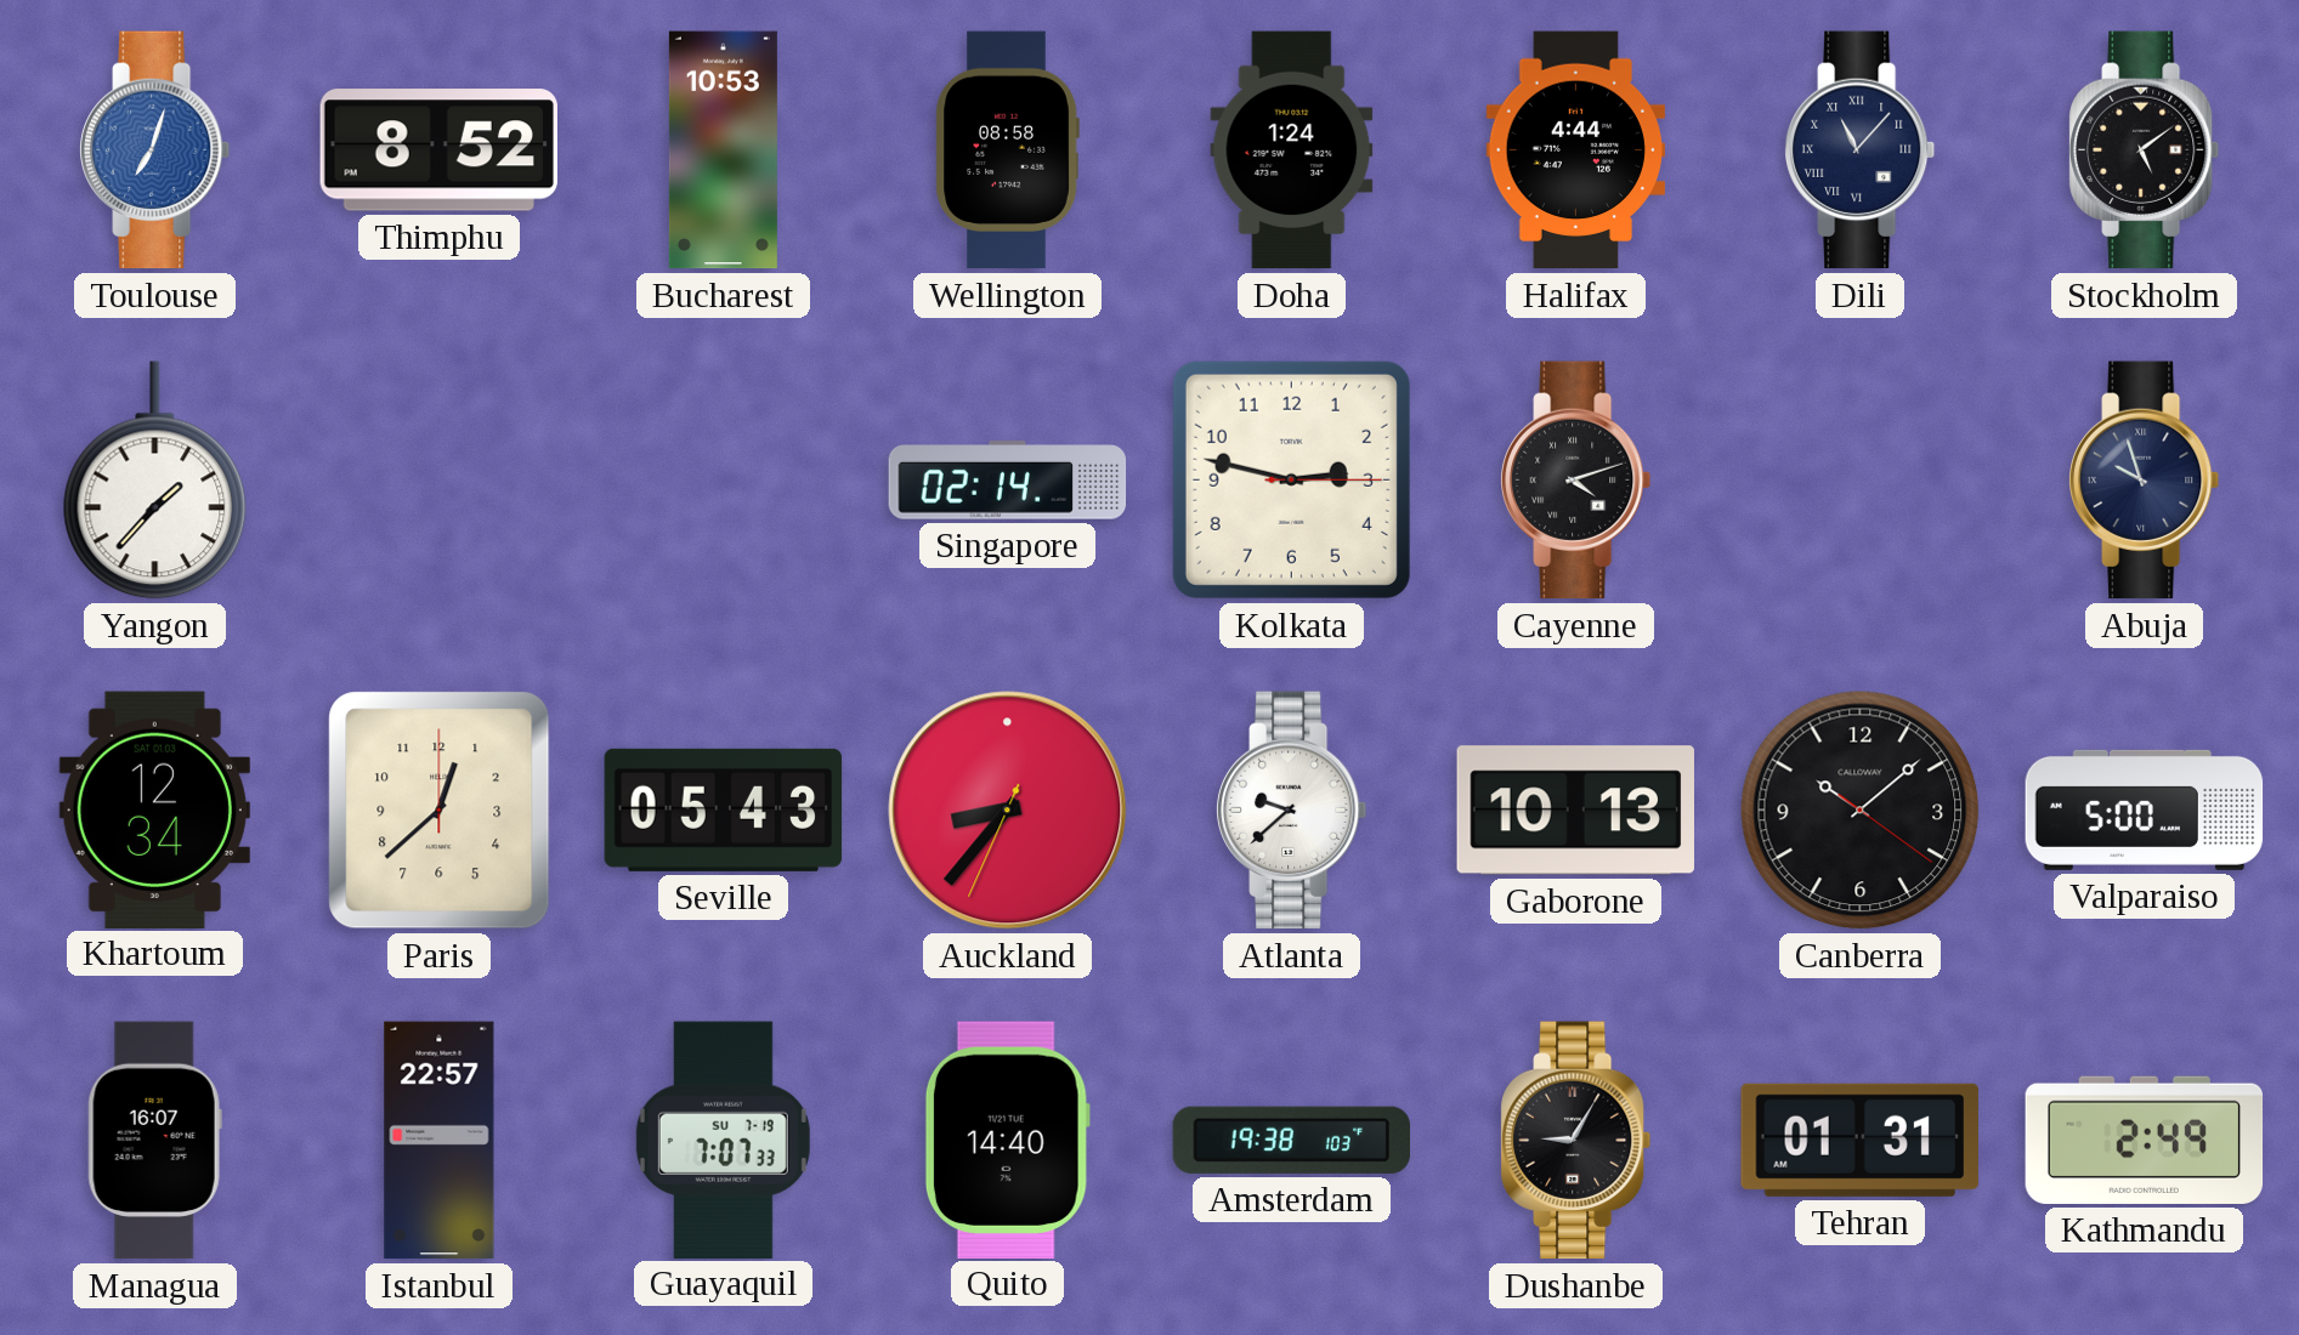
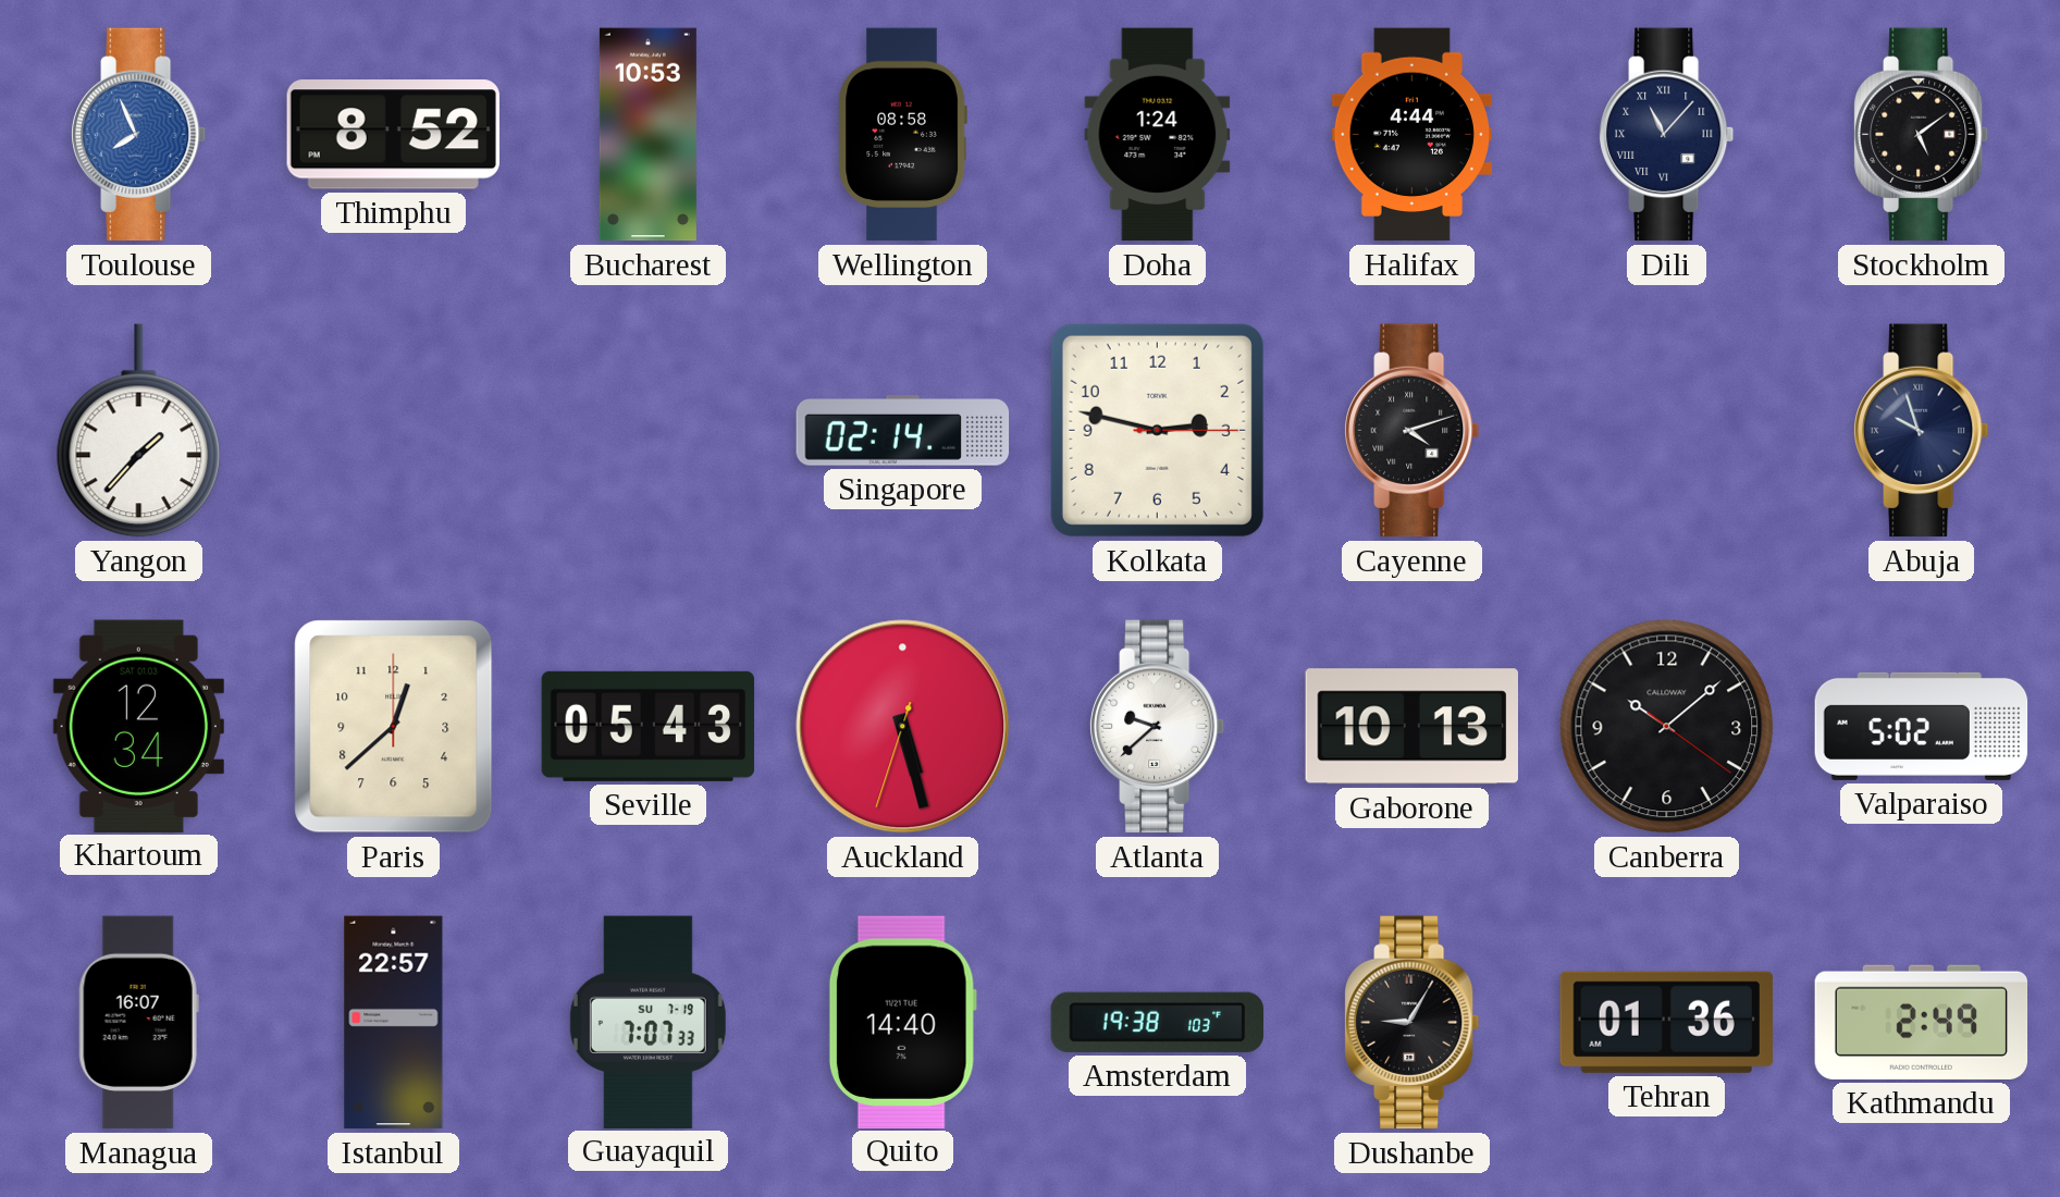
Toulouse: 7:03 -> 7:56 (139, 135)
Auckland: 8:36 -> 5:27 (903, 727)
Valparaiso: 5:00 -> 5:02 (1922, 726)
Tehran: 01:31 -> 01:36 (1666, 1022)
